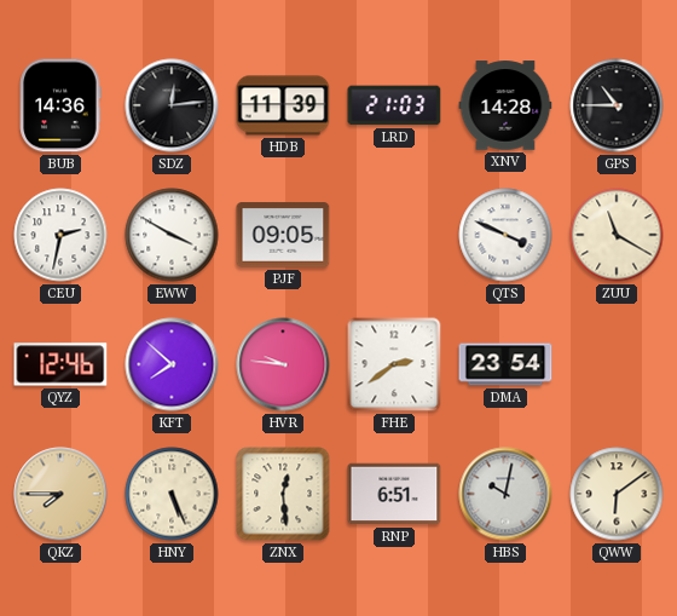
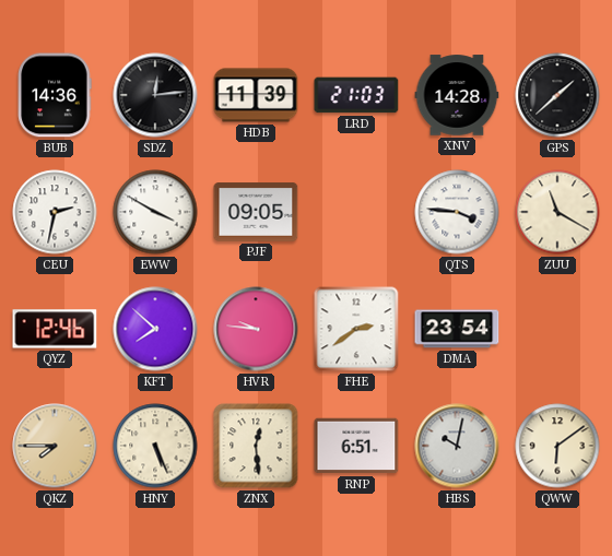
GPS: 10:45 -> 1:38 (557, 95)
QTS: 3:49 -> 3:46 (457, 212)
